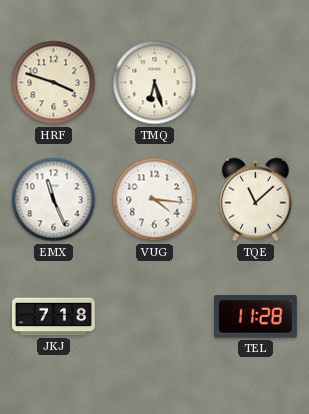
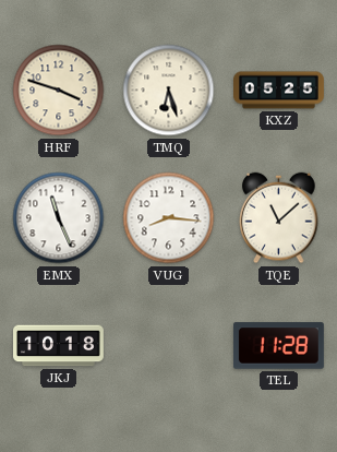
KXZ: none -> 05:25 (279, 91)
VUG: 4:16 -> 8:16 (169, 218)
JKJ: 7:18 -> 10:18 (59, 346)
